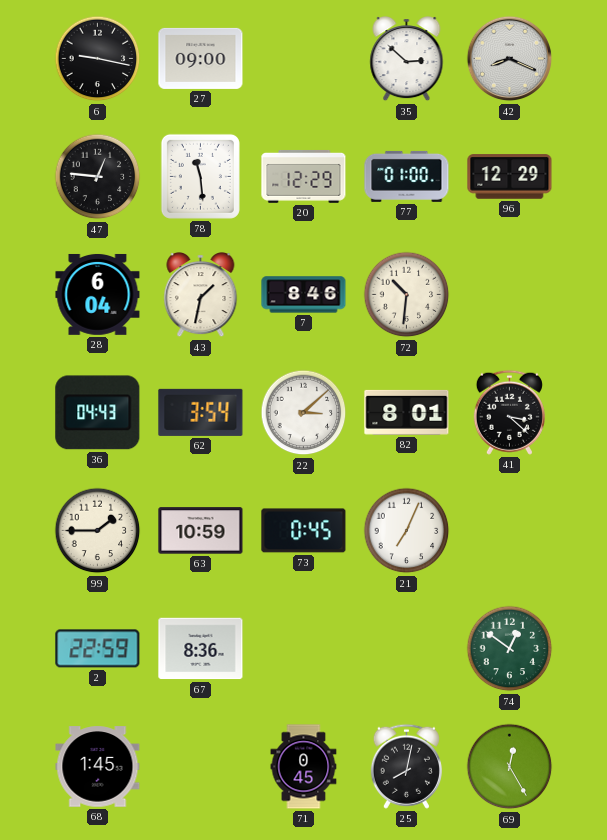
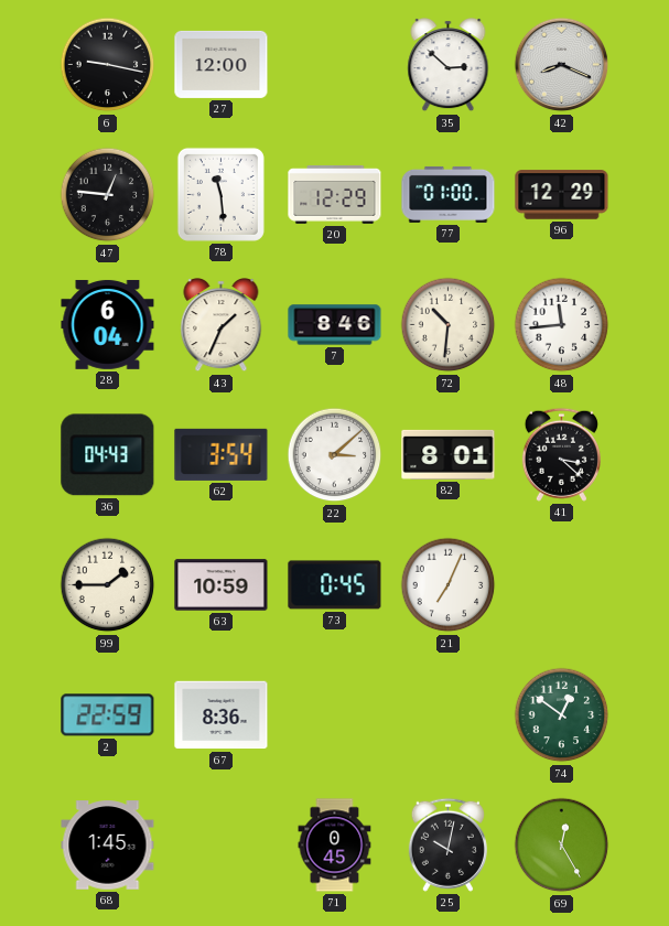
27: 09:00 -> 12:00 (222, 64)
43: 1:32 -> 1:34 (222, 326)
48: none -> 11:44 (562, 325)
25: 8:02 -> 10:02 (447, 844)
